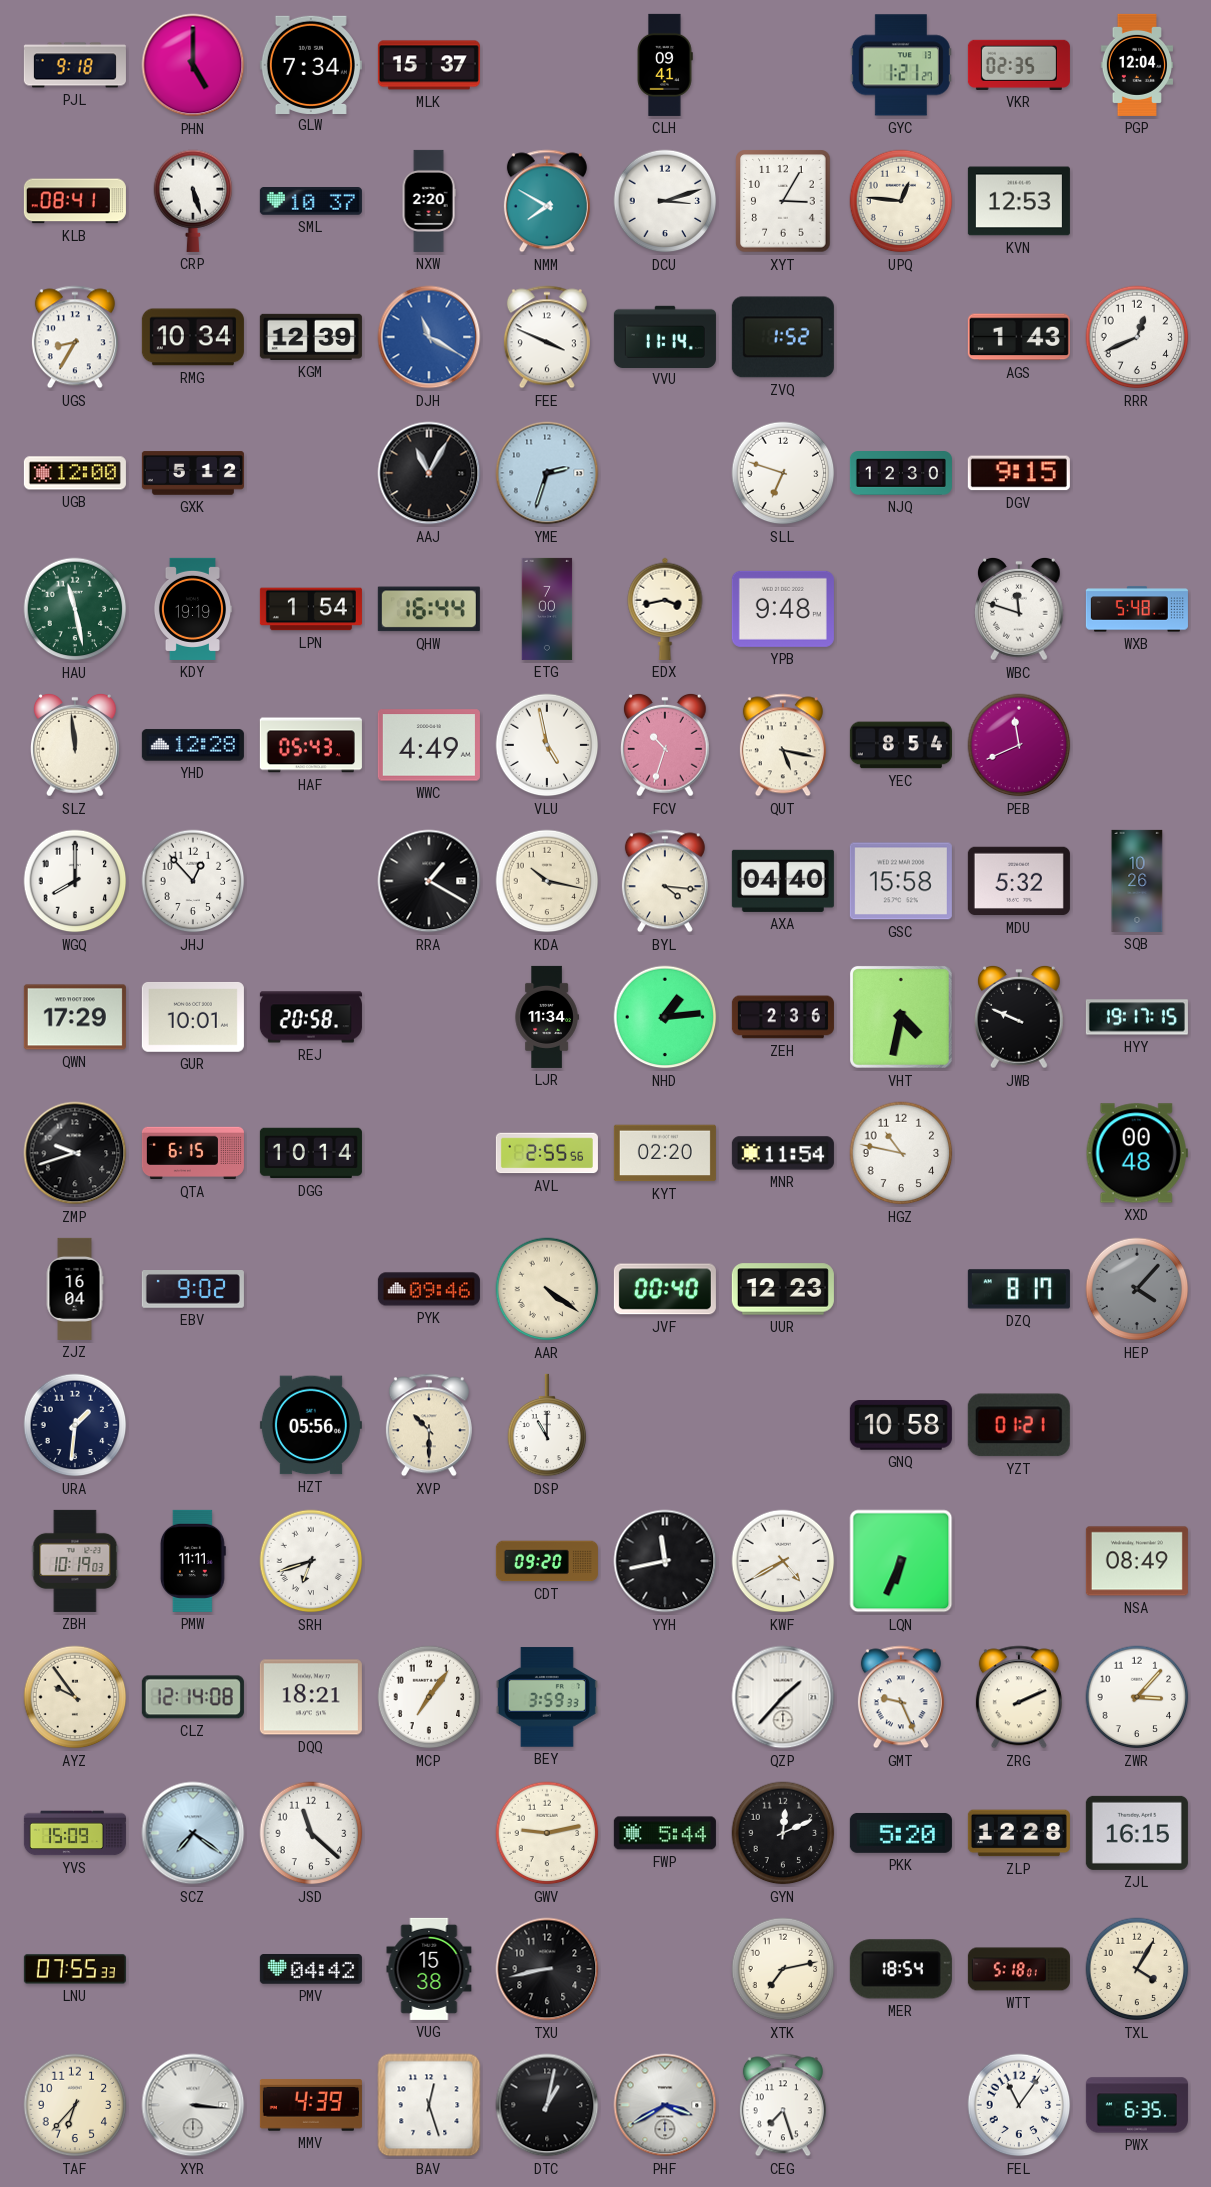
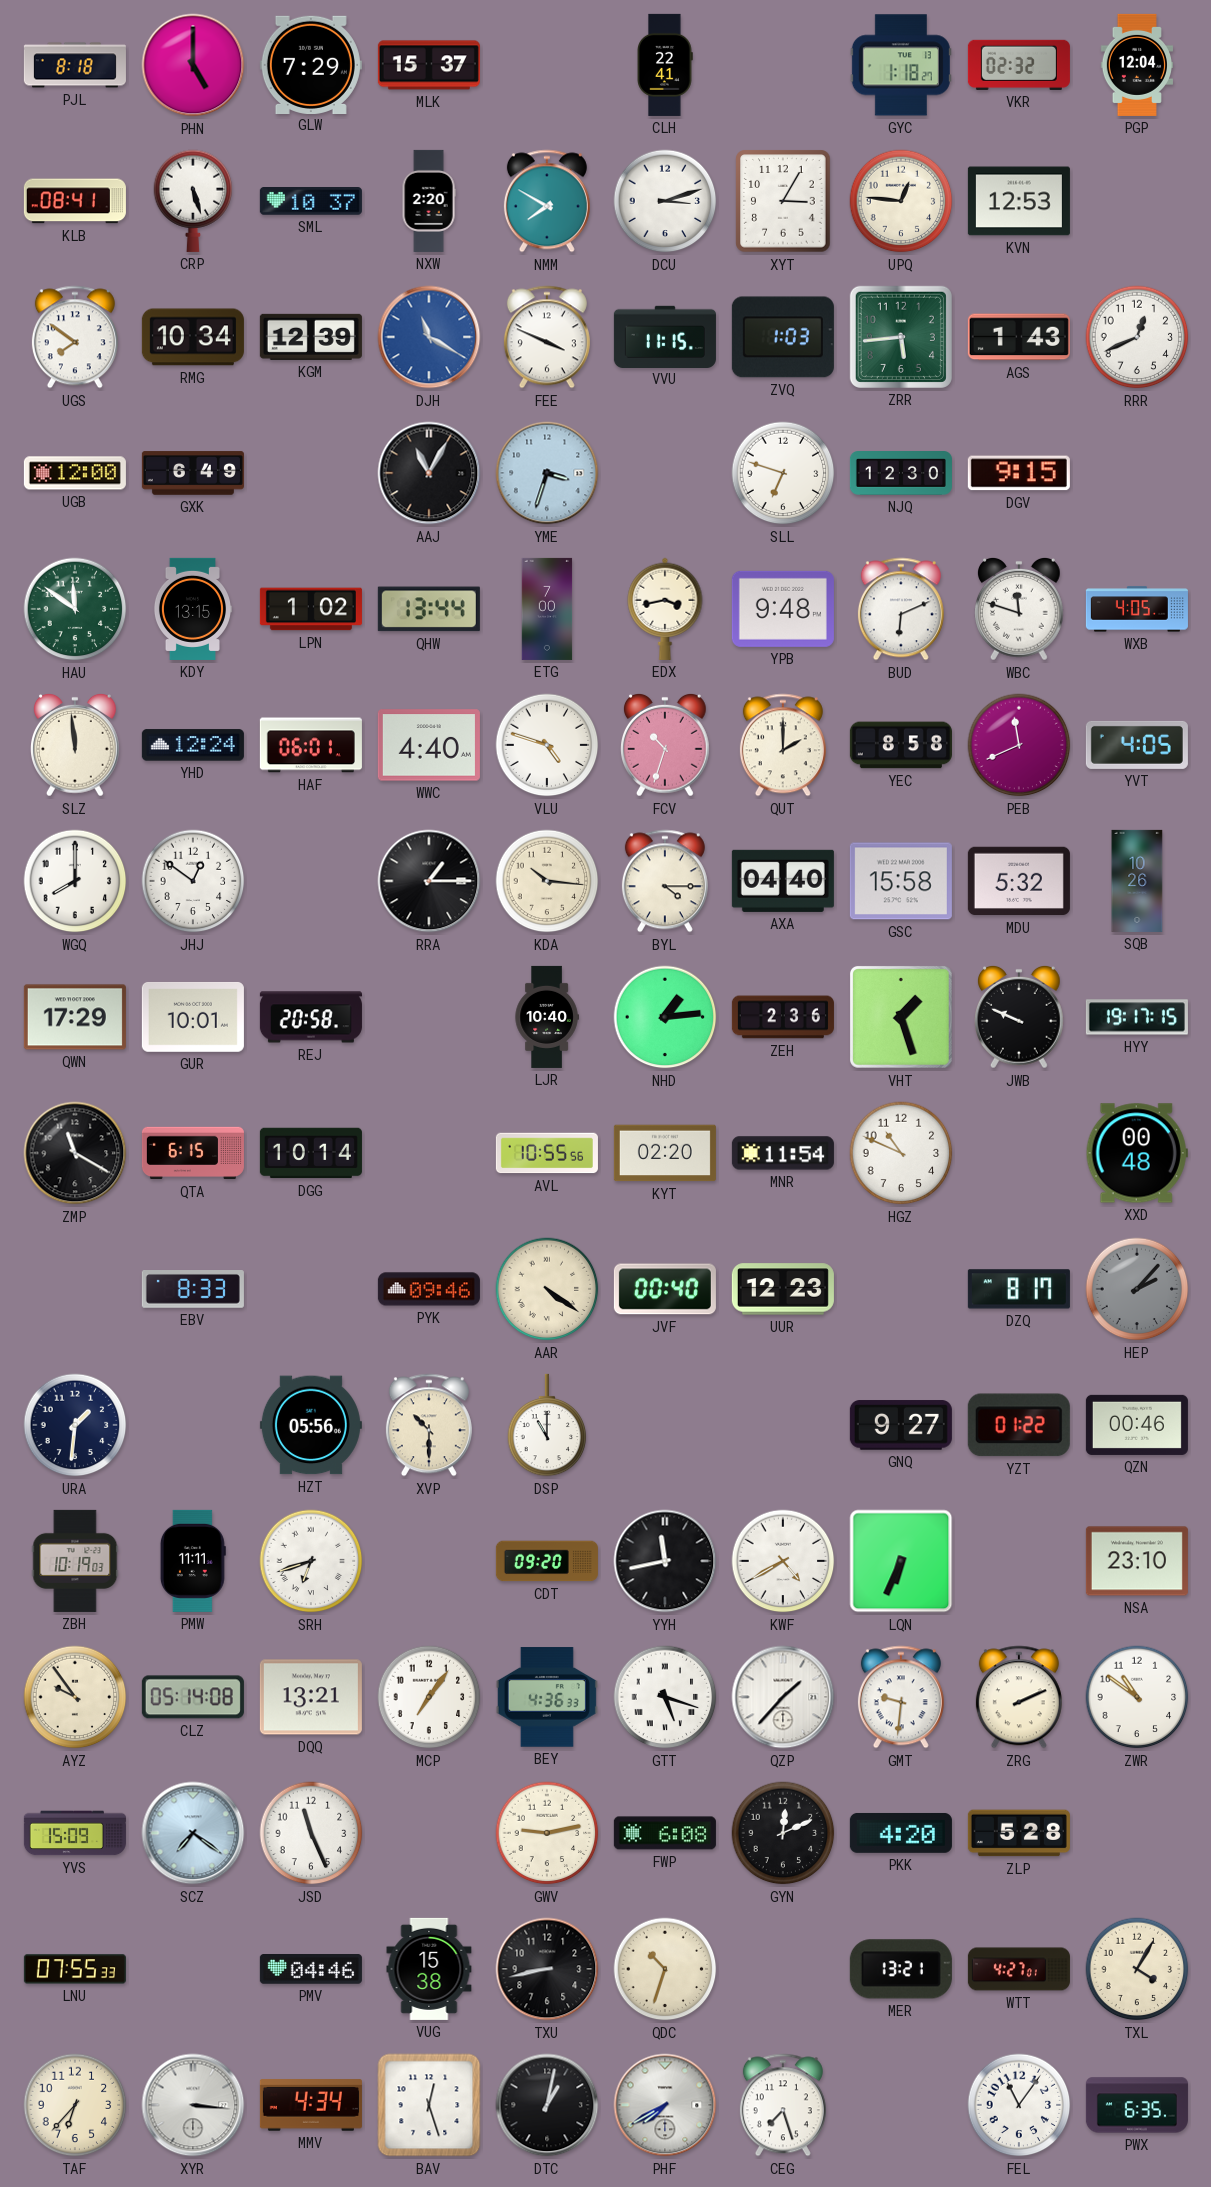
PJL: 9:18 -> 8:18 (75, 65)
GLW: 7:34 -> 7:29 (311, 64)
CLH: 09:41 -> 22:41 (665, 65)
GYC: 1:21 -> 1:18 (901, 65)
VKR: 02:35 -> 02:32 (1019, 65)
UGS: 8:35 -> 7:51 (75, 337)
VVU: 11:14 -> 11:15 (665, 336)
ZVQ: 1:52 -> 1:03 (783, 337)
ZRR: none -> 5:44 (901, 337)
GXK: 5:12 -> 6:49 (193, 473)
YME: 2:33 -> 3:33 (547, 473)
HAU: 11:28 -> 11:51 (75, 609)
KDY: 19:19 -> 13:15 (192, 609)
LPN: 1:54 -> 1:02 (311, 609)
QHW: 16:44 -> 13:44 (429, 609)
BUD: none -> 6:11 (901, 609)
WXB: 5:48 -> 4:05 (1137, 609)
YHD: 12:28 -> 12:24 (193, 745)
HAF: 05:43 -> 06:01 (311, 745)
WWC: 4:49 -> 4:40 (429, 745)
VLU: 4:58 -> 4:48 (547, 745)
QUT: 5:17 -> 2:00 (783, 745)
YEC: 8:54 -> 8:58 (901, 745)
YVT: none -> 4:05 (1137, 745)
JHJ: 12:53 -> 12:51 (193, 881)
RRA: 1:20 -> 1:15 (429, 881)
KDA: 10:17 -> 10:16 (547, 881)
BYL: 4:16 -> 4:15 (665, 881)
LJR: 11:34 -> 10:40 (547, 1017)
VHT: 4:32 -> 1:27 (901, 1017)
ZMP: 9:42 -> 11:20 (75, 1153)
AVL: 2:55 -> 10:55 (547, 1153)
HGZ: 10:47 -> 10:49 (901, 1153)
ZJZ: 16:04 -> none (75, 1289)
EBV: 9:02 -> 8:33 (193, 1290)
HEP: 4:07 -> 2:07 (1137, 1289)
GNQ: 10:58 -> 9:27 (901, 1425)
YZT: 01:21 -> 01:22 (1019, 1425)
QZN: none -> 00:46 (1137, 1425)
NSA: 08:49 -> 23:10 (1137, 1561)
CLZ: 12:14 -> 05:14 (193, 1697)
DQQ: 18:21 -> 13:21 (311, 1697)
BEY: 3:59 -> 4:36 (547, 1697)
GTT: none -> 5:18 (665, 1697)
GMT: 9:26 -> 9:31 (901, 1697)
ZWR: 3:07 -> 10:51 (1137, 1697)
JSD: 11:22 -> 11:26 (311, 1833)
FWP: 5:44 -> 6:08 (665, 1833)
PKK: 5:20 -> 4:20 (901, 1833)
ZLP: 12:28 -> 5:28 (1019, 1833)
ZJL: 16:15 -> none (1137, 1833)
PMV: 04:42 -> 04:46 (311, 1970)
QDC: none -> 10:33 (665, 1969)
XTK: 7:13 -> none (783, 1969)
MER: 18:54 -> 13:21 (901, 1969)
WTT: 5:18 -> 4:27 (1019, 1969)
MMV: 4:39 -> 4:34 (311, 2105)
PHF: 3:40 -> 7:40 (665, 2105)
